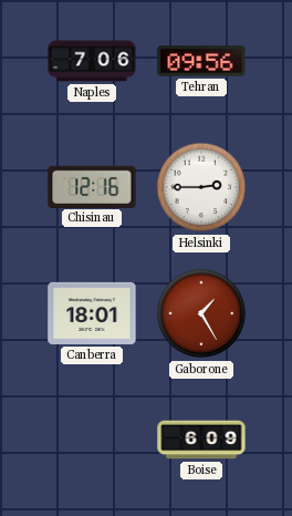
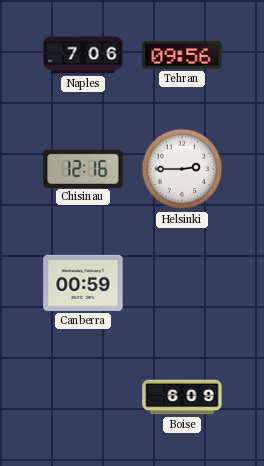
Canberra: 18:01 -> 00:59 (83, 283)
Gaborone: 1:25 -> none (201, 313)
